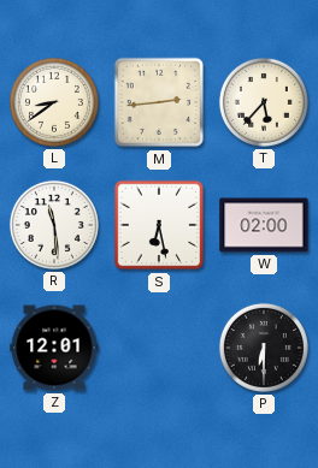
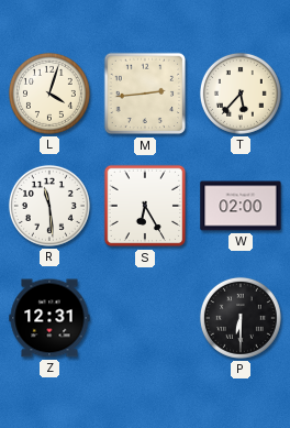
L: 8:39 -> 4:03 (49, 94)
S: 6:28 -> 6:25 (145, 206)
Z: 12:01 -> 12:31 (49, 318)
